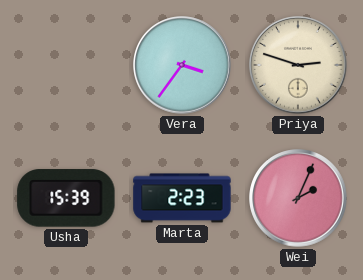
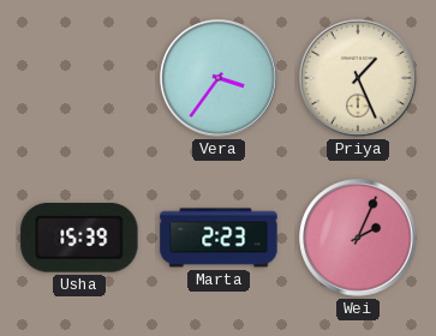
Priya: 2:48 -> 1:26 (358, 78)
